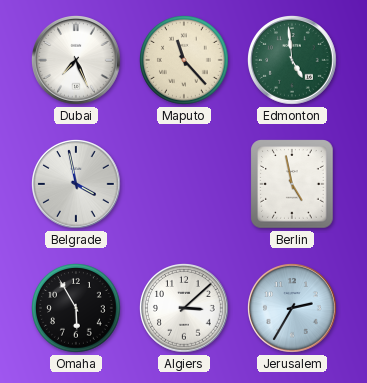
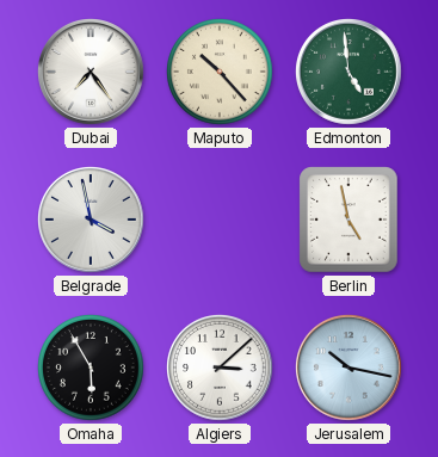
Dubai: 7:26 -> 7:24 (92, 73)
Maputo: 11:23 -> 10:23 (221, 73)
Jerusalem: 2:35 -> 10:17 (350, 369)
